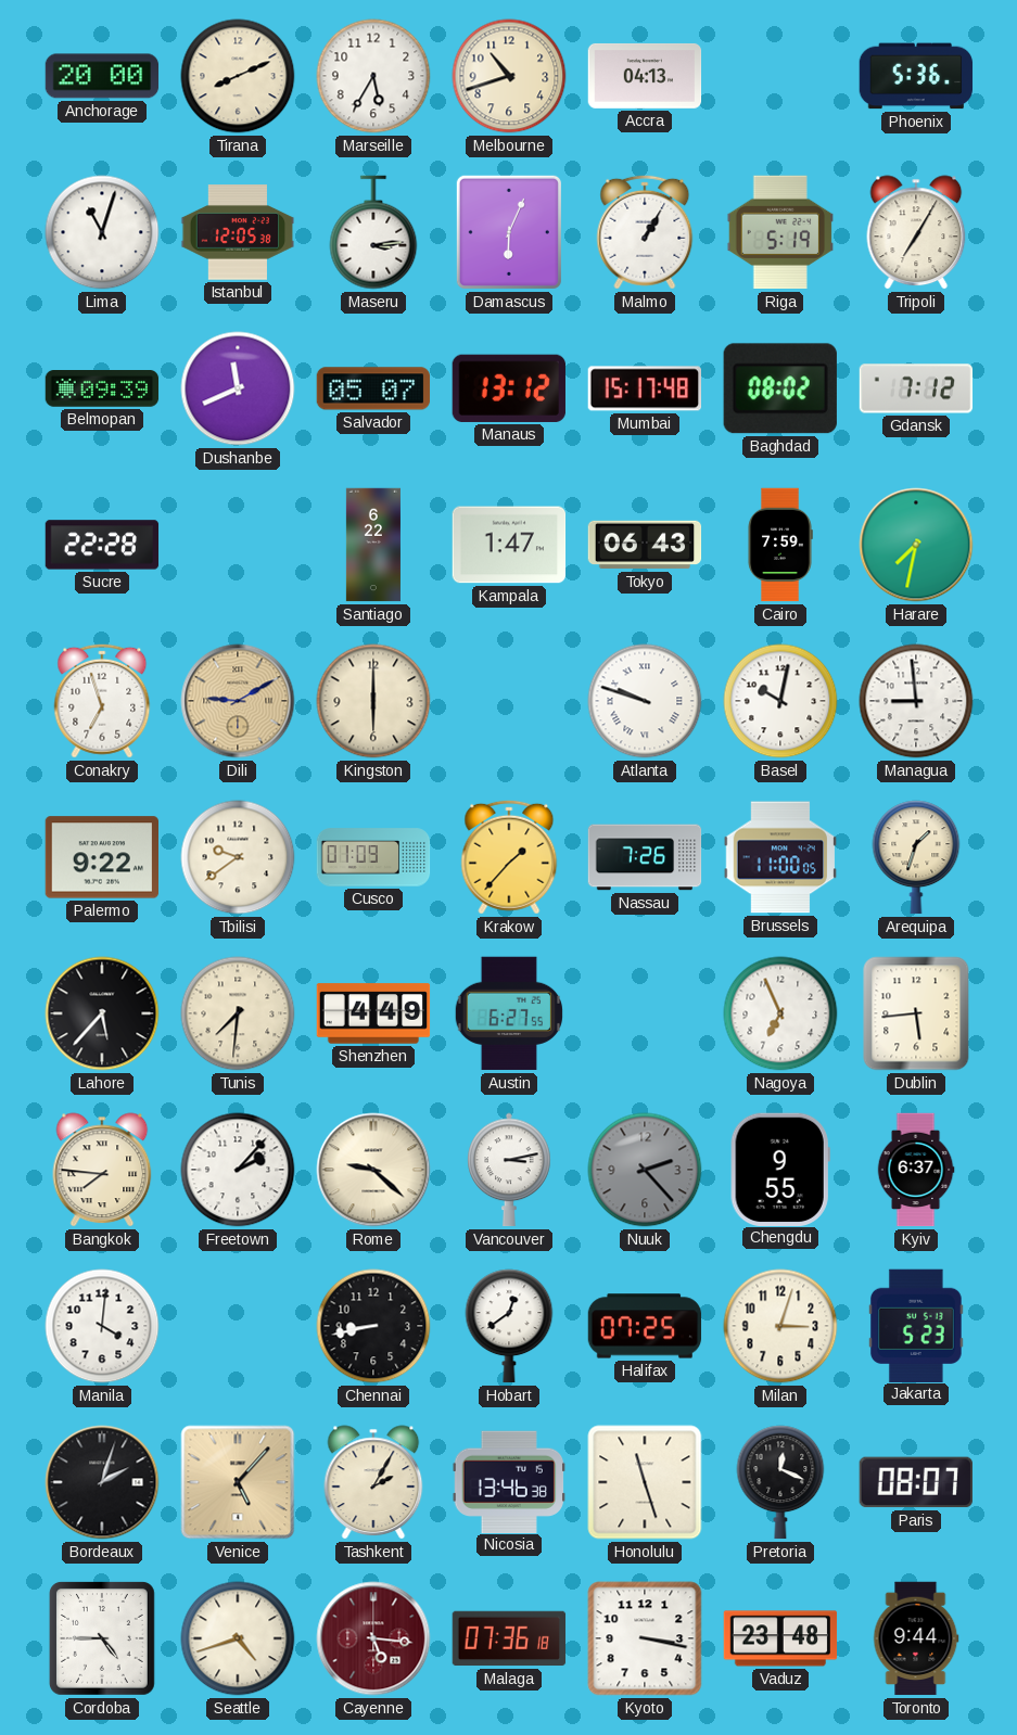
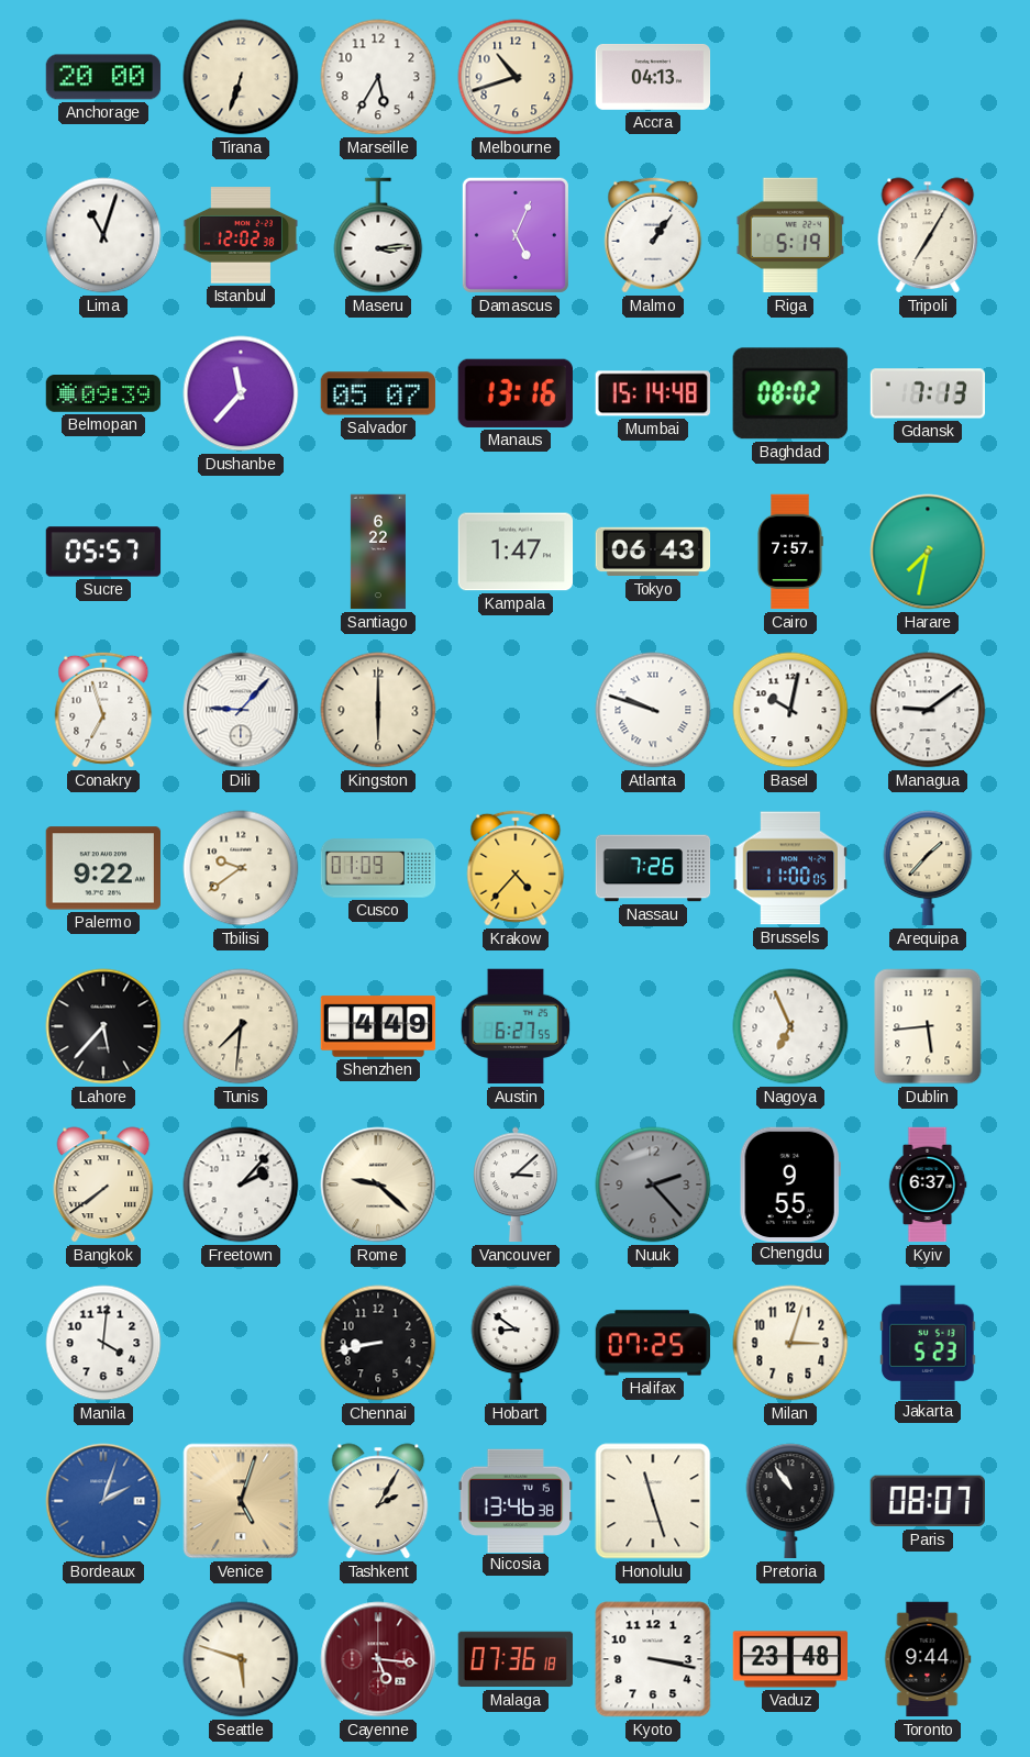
Tirana: 8:11 -> 6:33 (241, 77)
Phoenix: 5:36 -> none (916, 76)
Istanbul: 12:05 -> 12:02 (241, 235)
Damascus: 6:04 -> 5:04 (516, 235)
Malmo: 1:05 -> 1:06 (653, 235)
Dushanbe: 11:41 -> 11:37 (241, 393)
Manaus: 13:12 -> 13:16 (516, 393)
Mumbai: 15:17 -> 15:14 (652, 393)
Gdansk: 7:12 -> 7:13 (928, 393)
Sucre: 22:28 -> 05:57 (103, 552)
Cairo: 7:59 -> 7:57 (790, 552)
Dili: 9:10 -> 9:07 (241, 710)
Dili dial: champagne -> white (241, 710)
Managua: 8:59 -> 9:09 (928, 710)
Krakow: 1:37 -> 4:37 (516, 868)
Arequipa: 1:33 -> 1:37 (928, 868)
Bangkok: 7:46 -> 7:39 (103, 1185)
Vancouver: 3:13 -> 3:08 (516, 1185)
Hobart: 12:39 -> 8:51 (516, 1343)
Bordeaux dial: black -> blue (103, 1501)
Venice: 5:07 -> 5:03 (241, 1501)
Pretoria: 12:19 -> 10:54 (790, 1501)
Cordoba: 4:45 -> none (102, 1638)
Seattle: 4:42 -> 5:48 (241, 1659)
